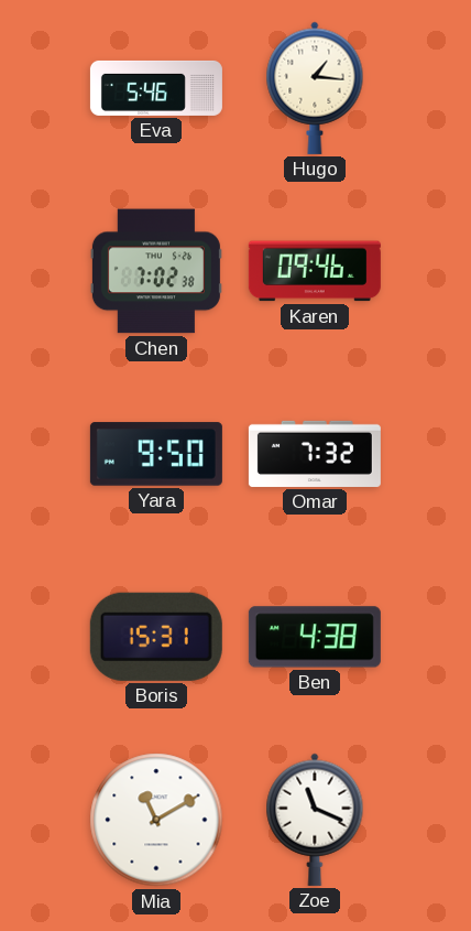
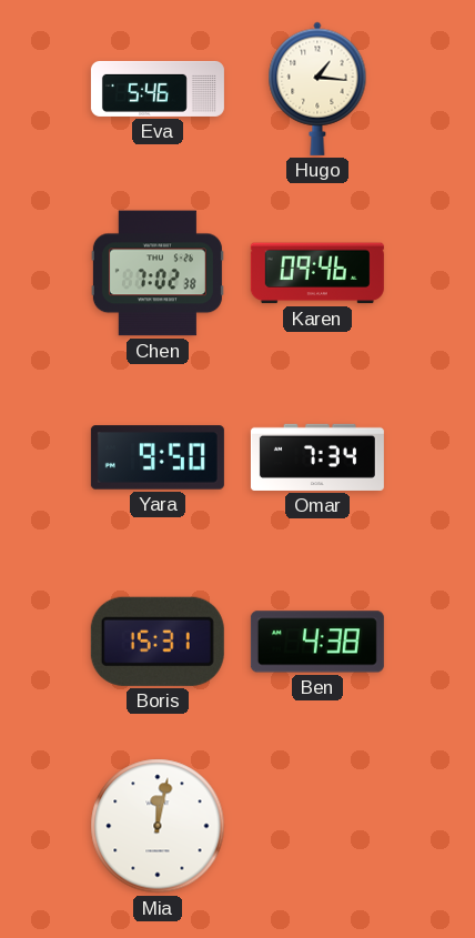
Omar: 7:32 -> 7:34 (317, 457)
Mia: 11:10 -> 12:02 (158, 826)
Zoe: 11:19 -> none (315, 820)
